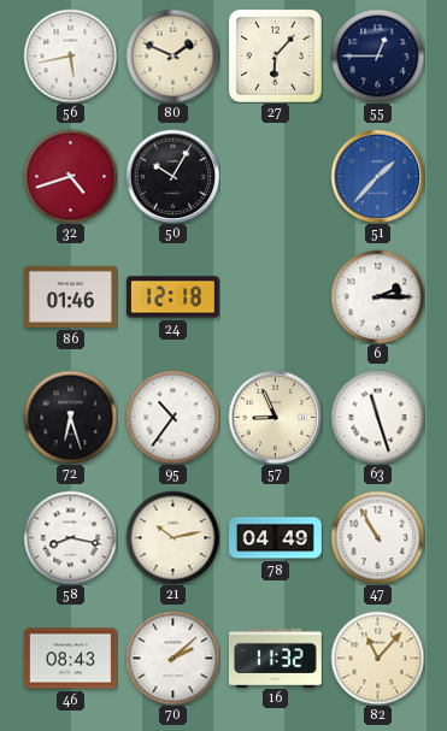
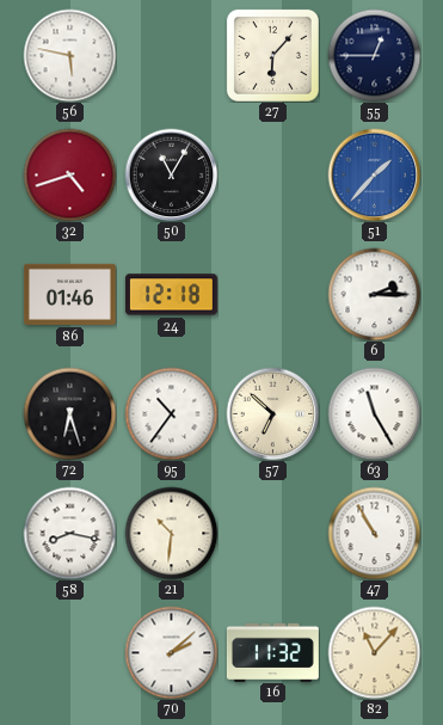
56: 5:43 -> 5:47 (69, 55)
80: 1:49 -> none (172, 55)
50: 10:05 -> 11:05 (171, 174)
57: 8:56 -> 6:52 (272, 413)
63: 11:27 -> 11:25 (374, 413)
21: 10:13 -> 10:31 (171, 533)
78: 04:49 -> none (275, 538)
46: 08:43 -> none (70, 659)
